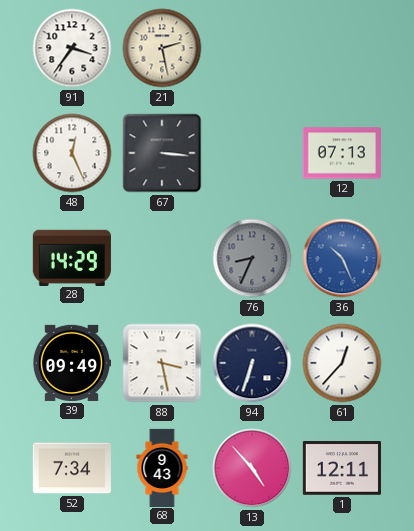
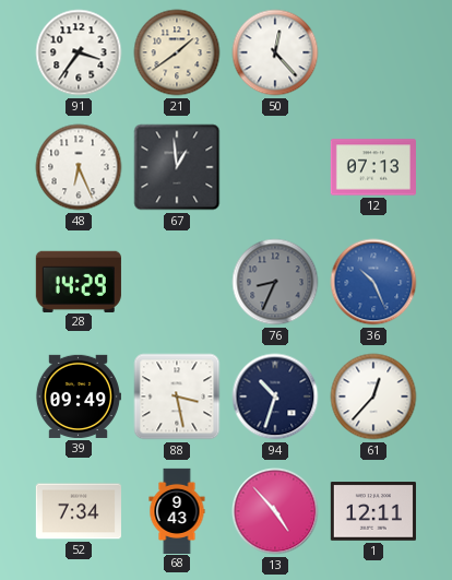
21: 2:28 -> 1:39 (177, 52)
50: none -> 12:23 (275, 52)
48: 12:26 -> 6:26 (79, 167)
67: 3:16 -> 12:59 (177, 167)
94: 6:33 -> 10:33 (275, 396)
